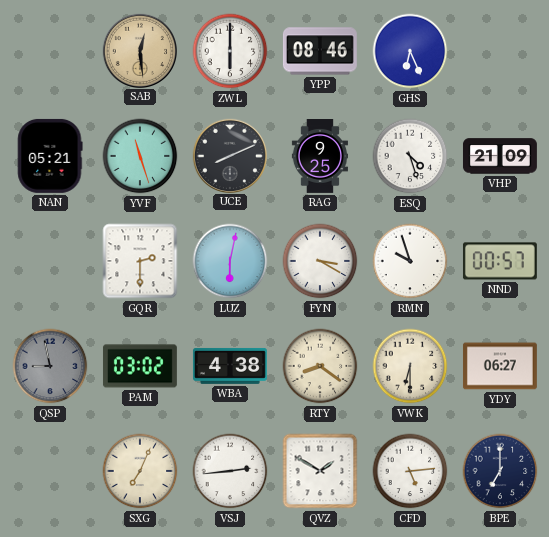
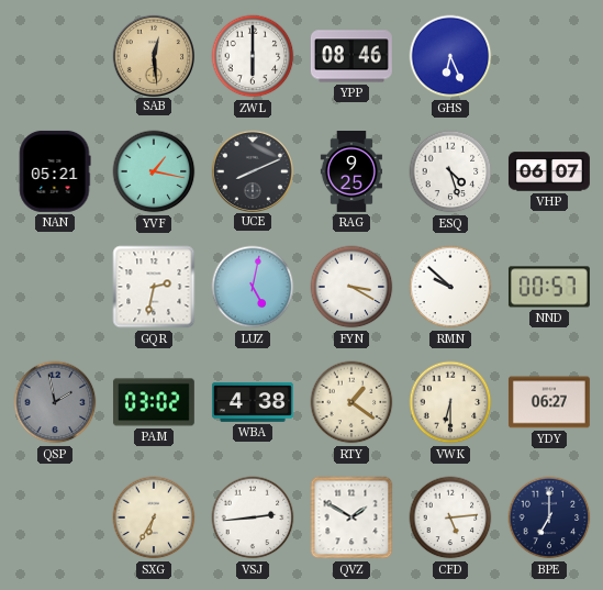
YVF: 11:27 -> 1:17 (154, 171)
VHP: 21:09 -> 06:07 (549, 171)
GQR: 2:30 -> 2:32 (154, 287)
LUZ: 6:02 -> 5:02 (253, 287)
RMN: 9:57 -> 9:52 (450, 287)
QSP: 8:58 -> 1:58 (55, 402)
RTY: 8:21 -> 1:21 (351, 402)
SXG: 7:04 -> 6:35 (154, 517)
